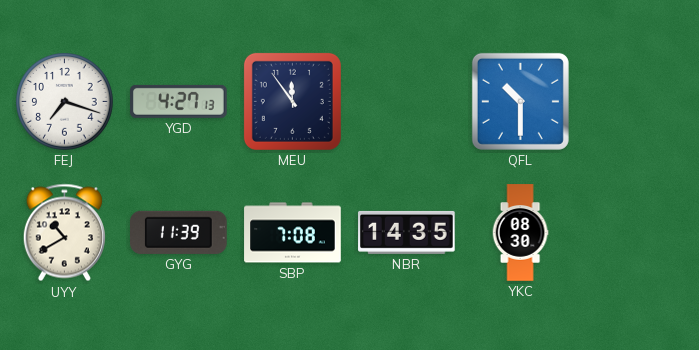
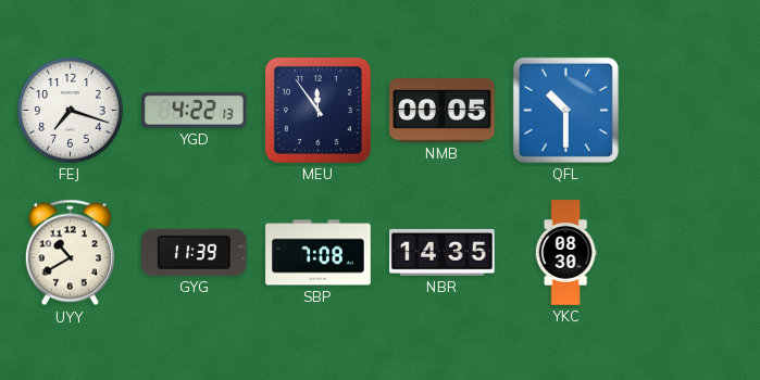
YGD: 4:27 -> 4:22 (195, 110)
NMB: none -> 00:05 (443, 110)
